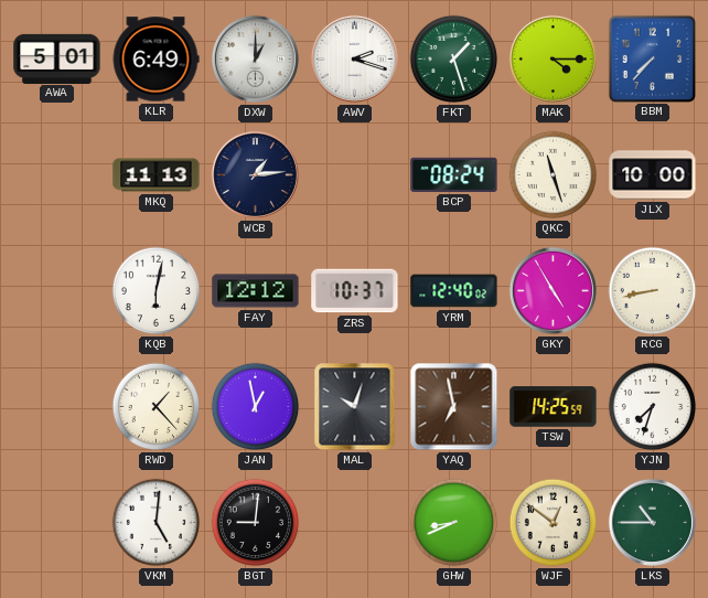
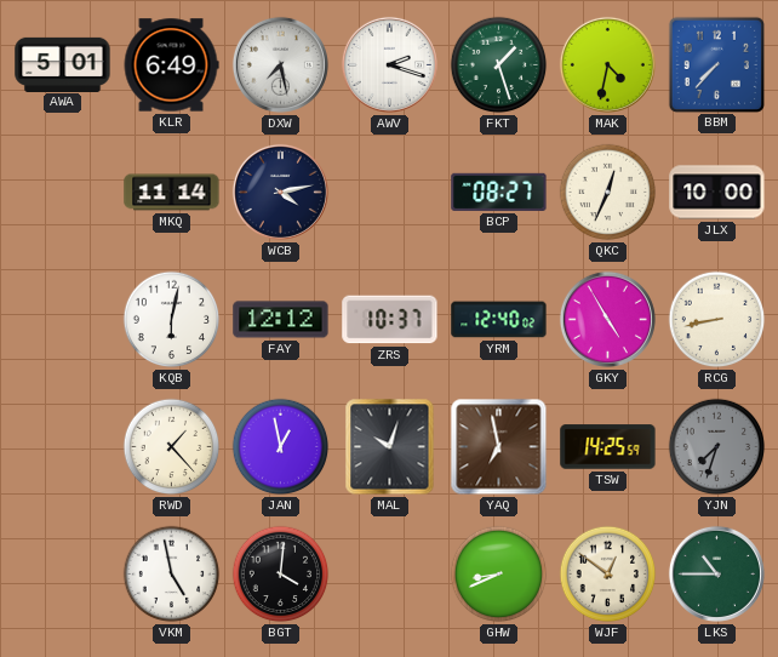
DXW: 1:00 -> 7:28 (280, 64)
MAK: 4:15 -> 4:32 (607, 64)
MKQ: 11:13 -> 11:14 (172, 193)
WCB: 1:14 -> 4:13 (280, 192)
BCP: 08:24 -> 08:27 (499, 192)
QKC: 11:27 -> 12:34 (608, 193)
YJN dial: white -> grey (717, 447)
VKM: 5:01 -> 4:58 (172, 575)
BGT: 9:01 -> 4:01 (281, 575)
